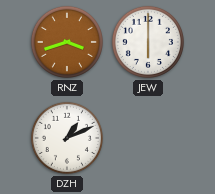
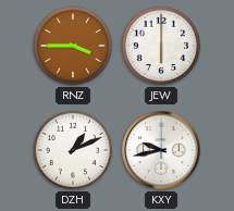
RNZ: 3:42 -> 3:45 (73, 46)
KXY: none -> 9:43 (161, 150)
